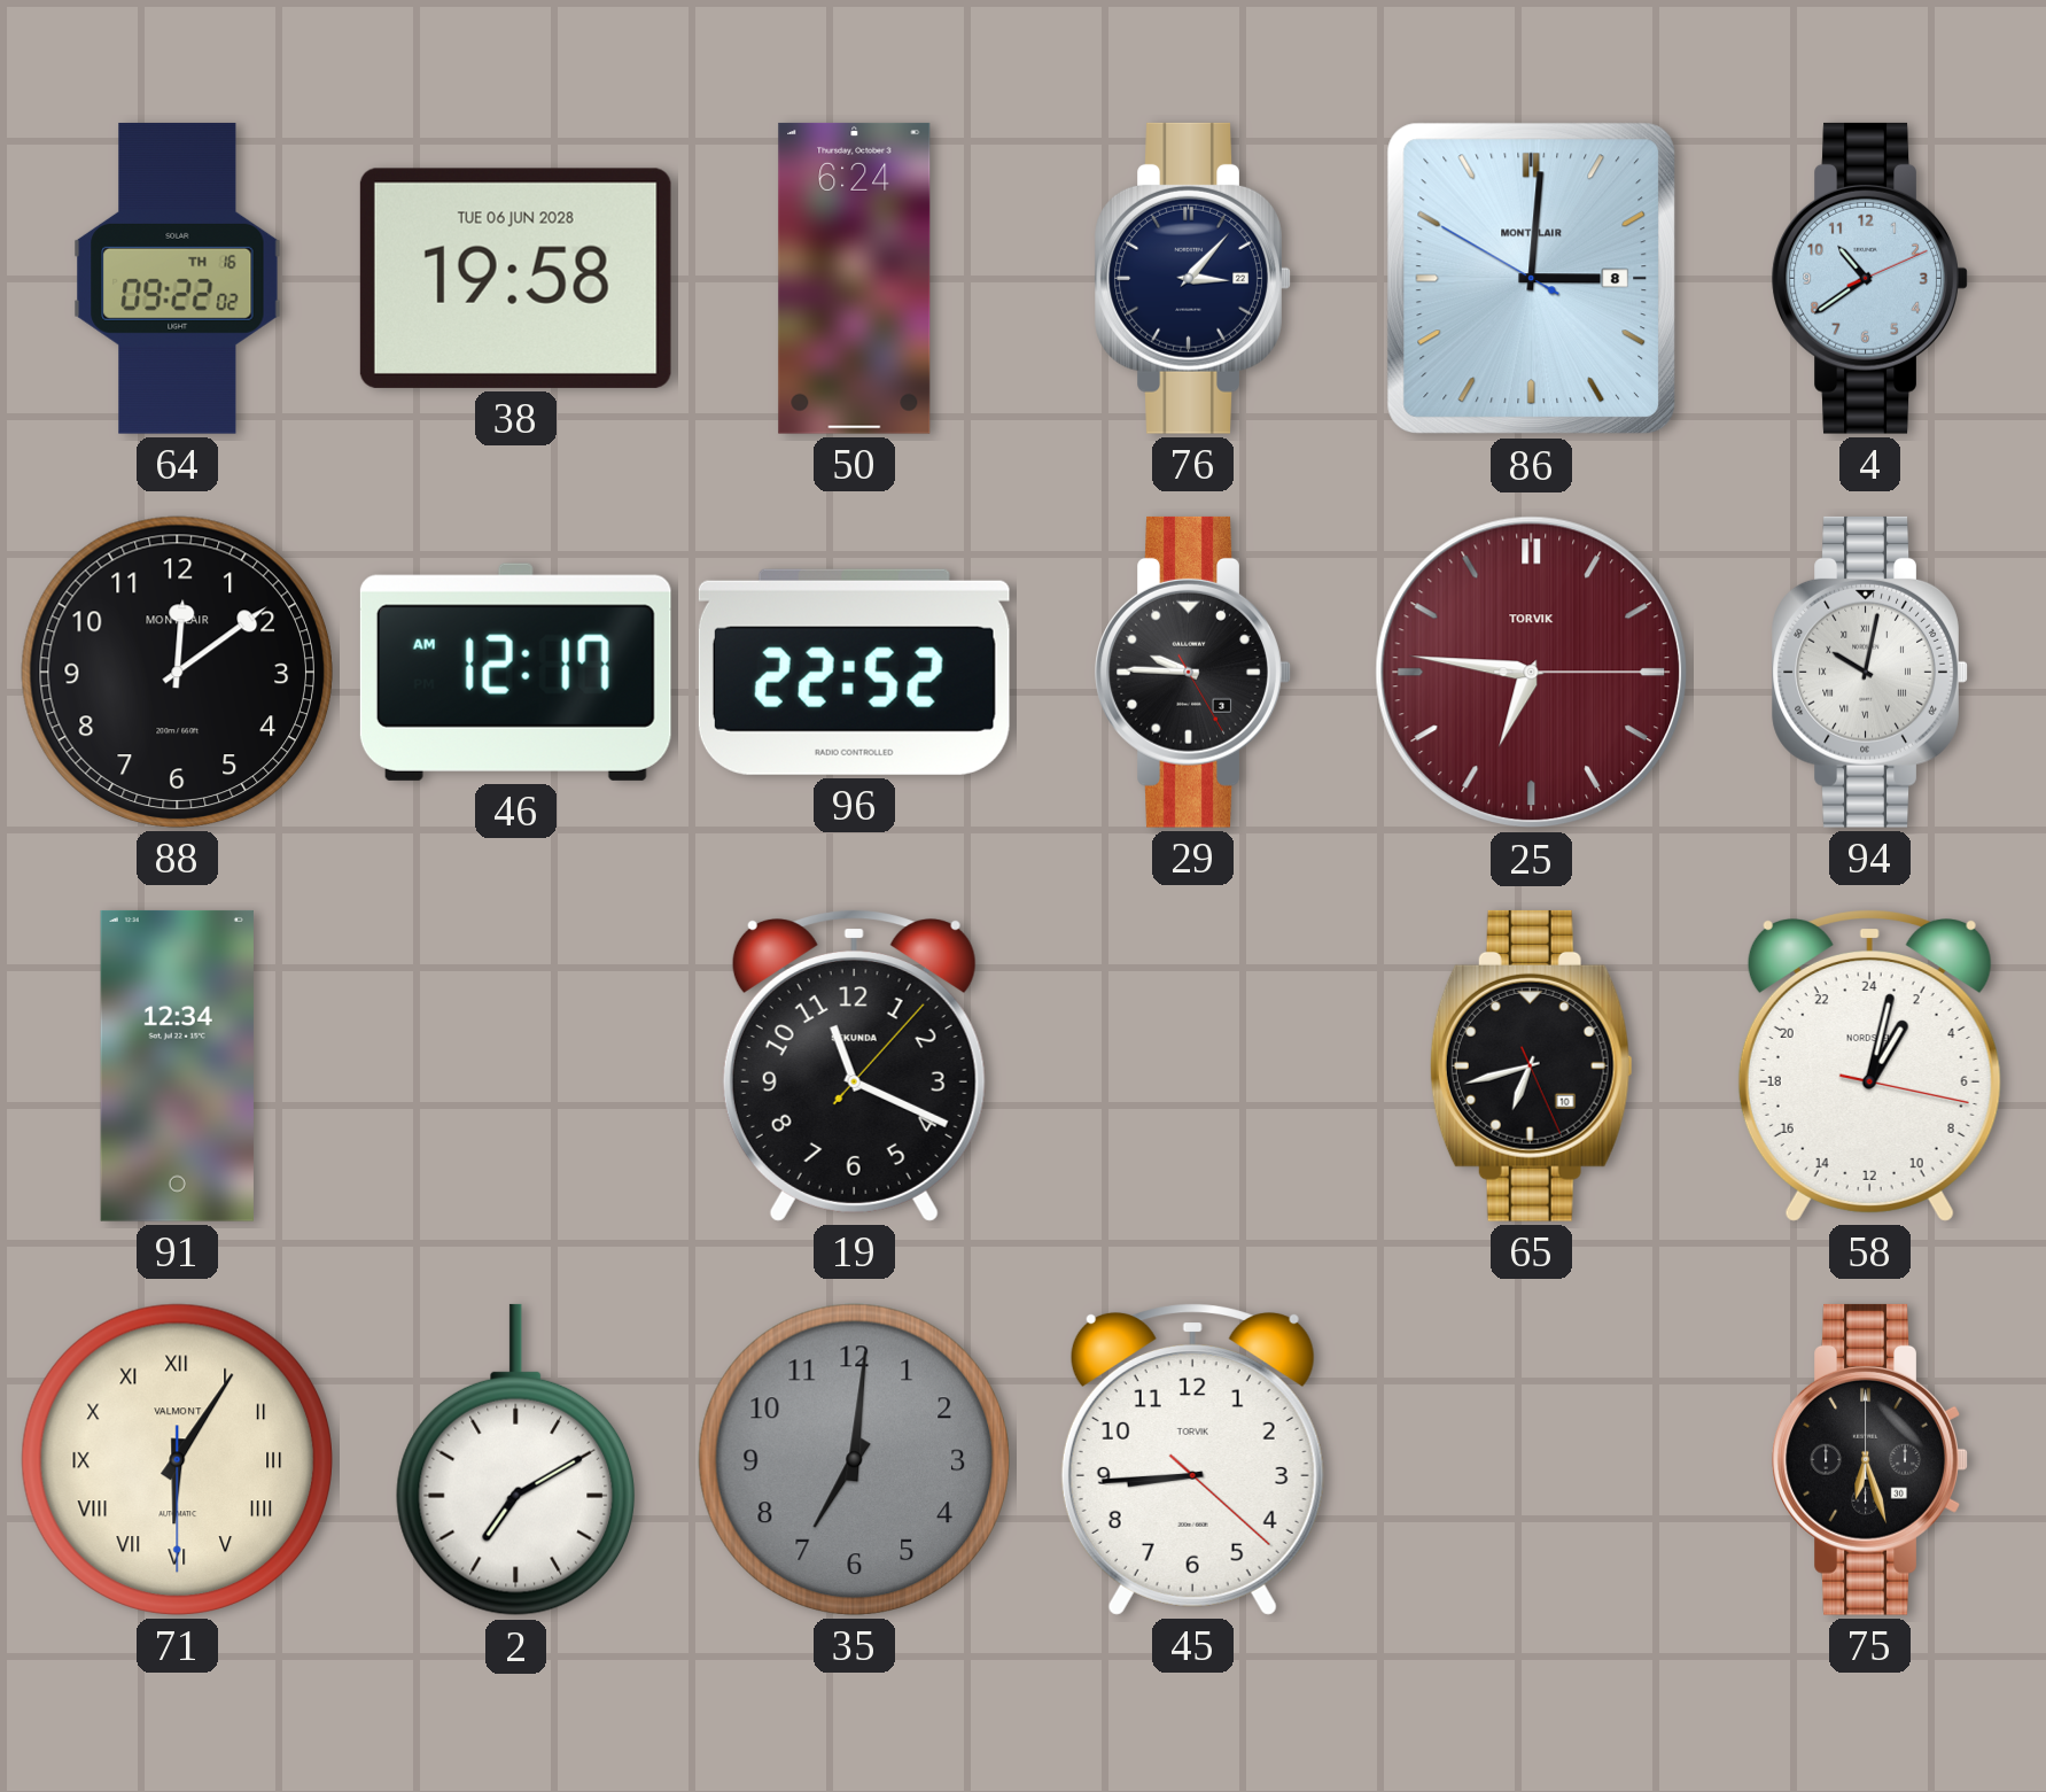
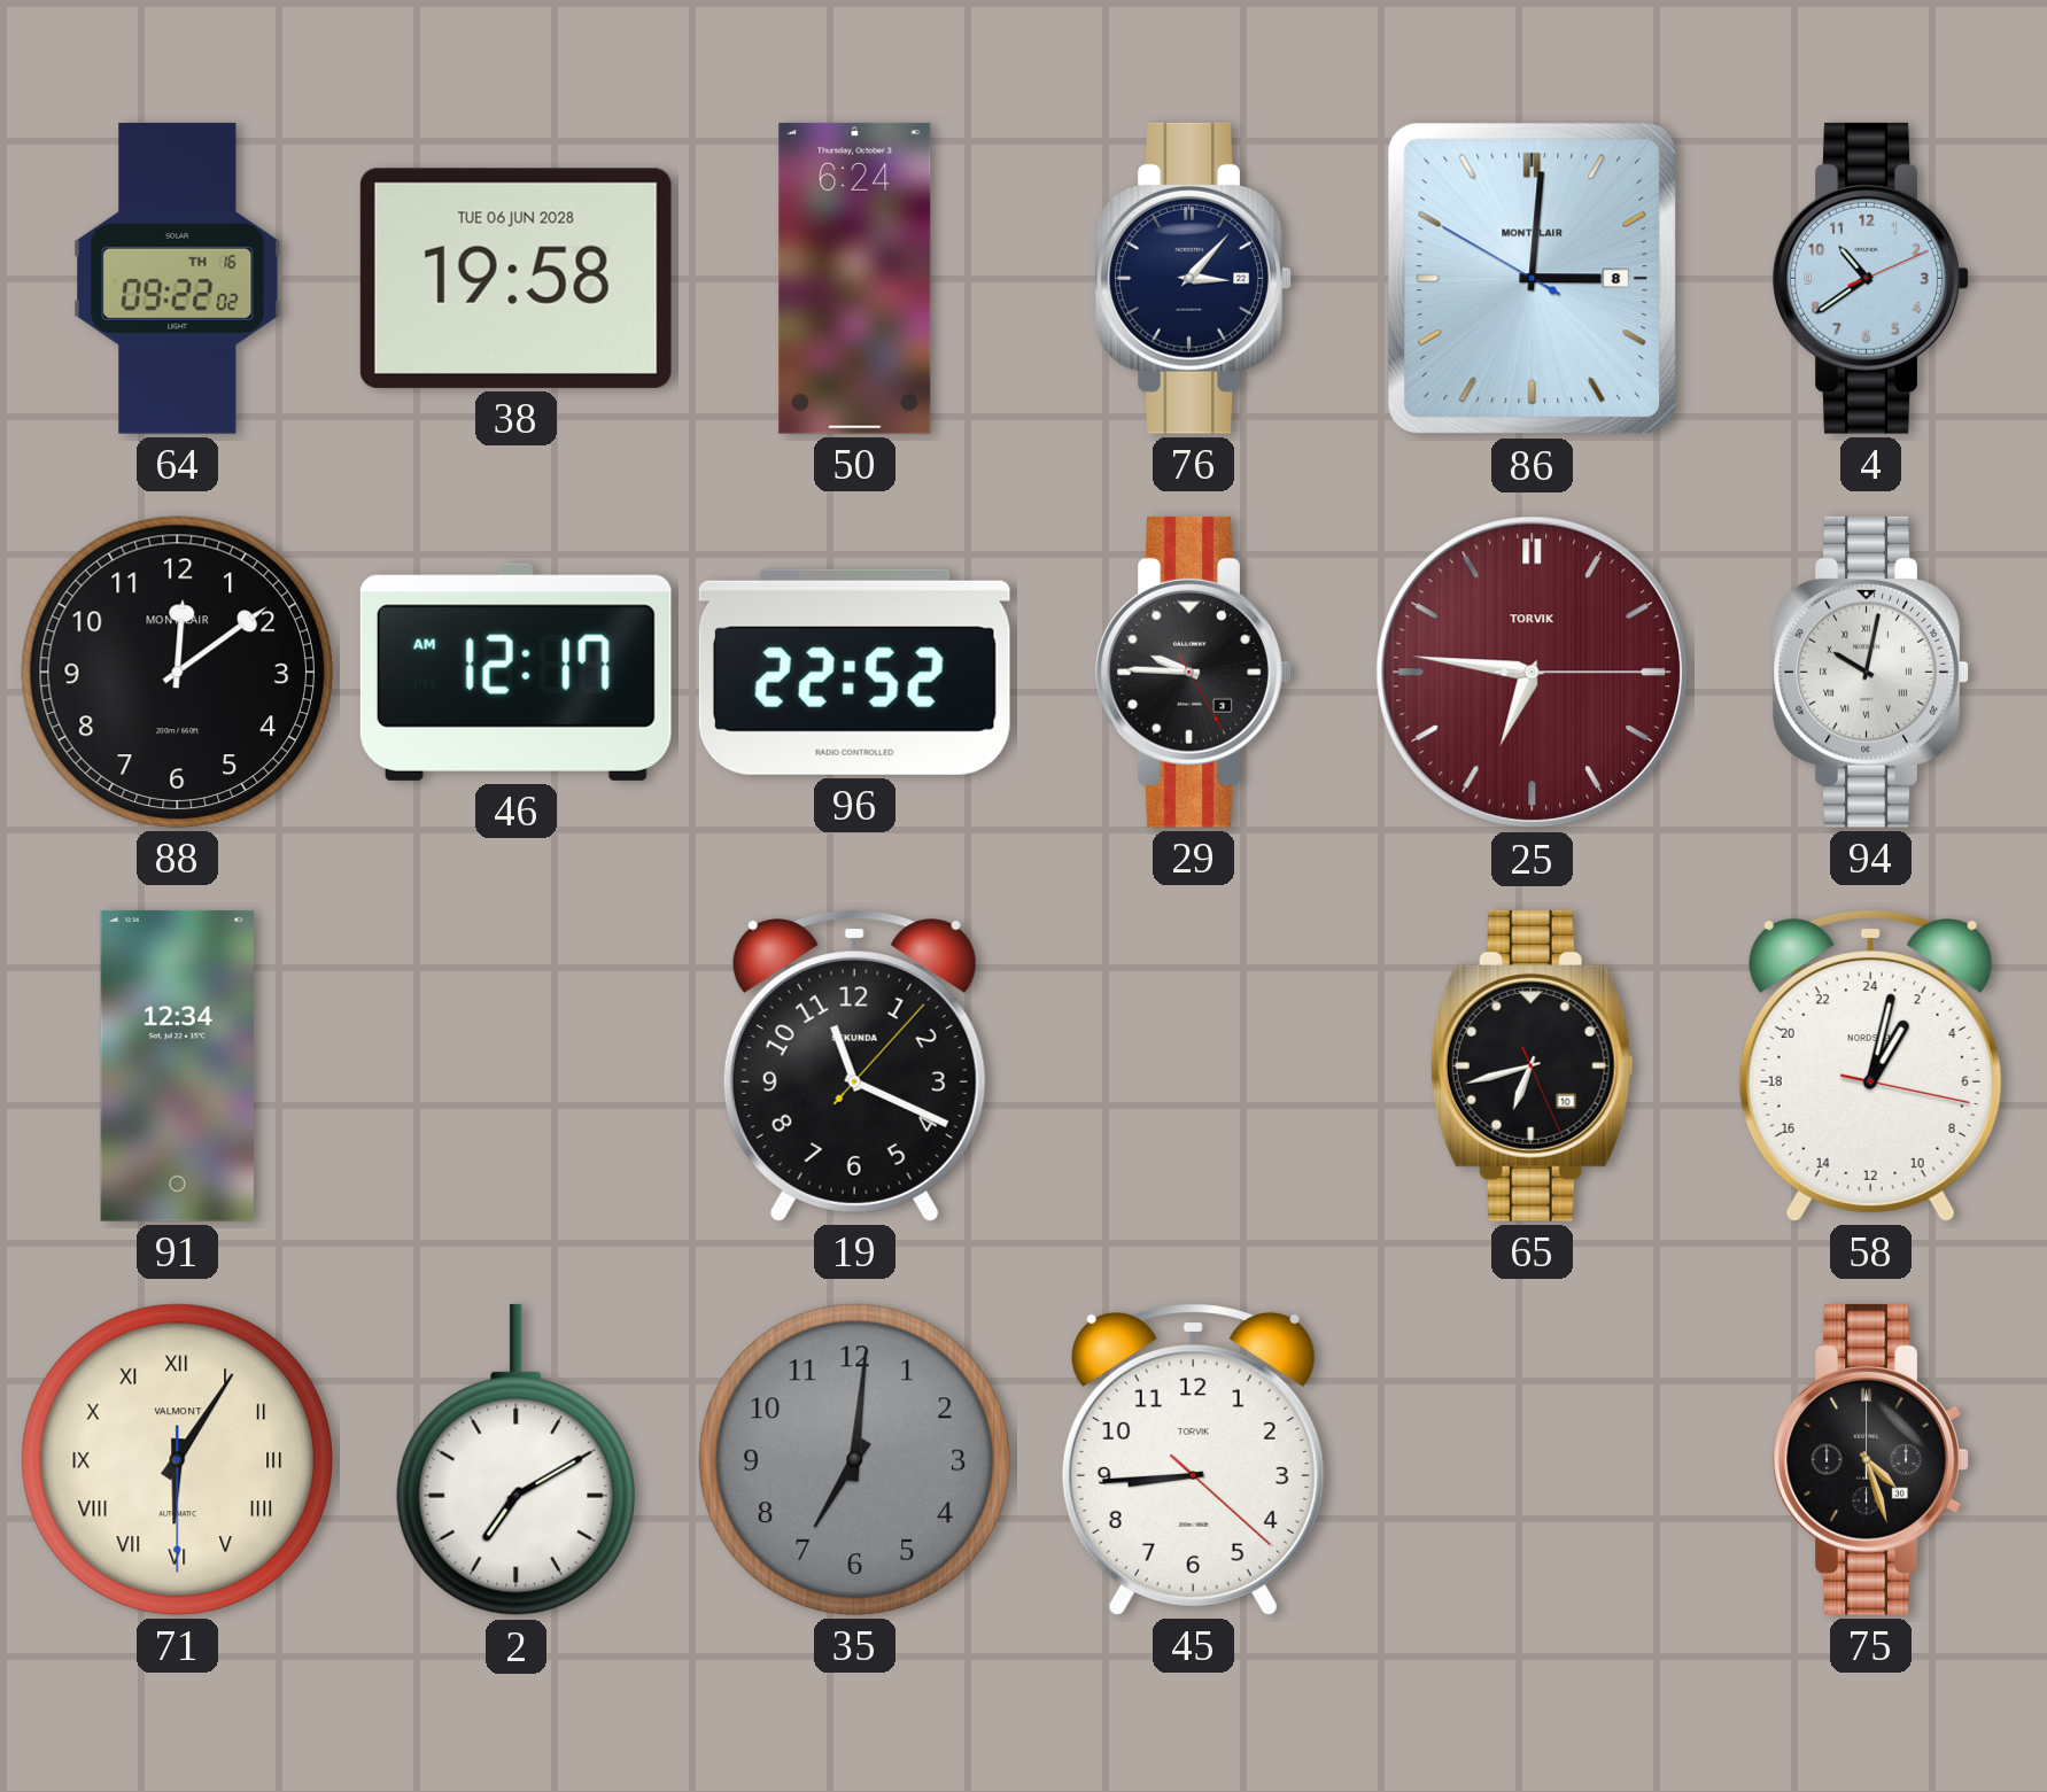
75: 6:27 -> 4:27 (1870, 1459)
